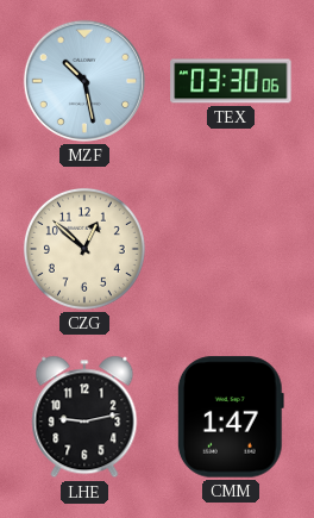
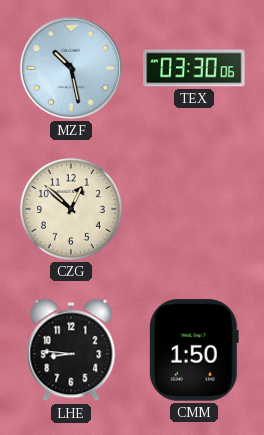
LHE: 9:13 -> 8:46 (71, 350)
CMM: 1:47 -> 1:50 (194, 350)
